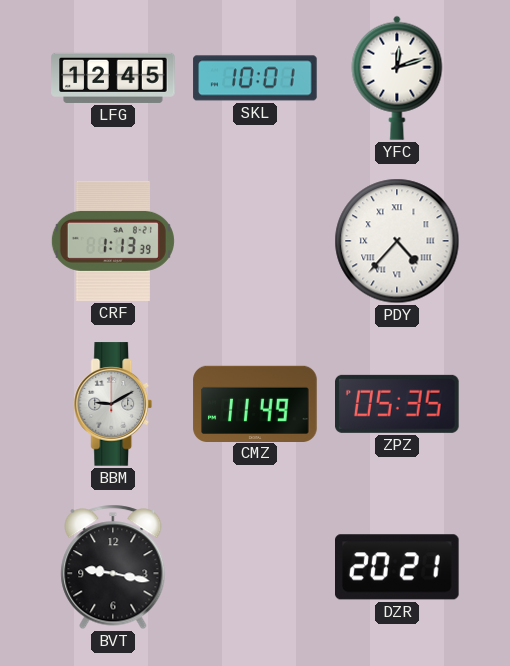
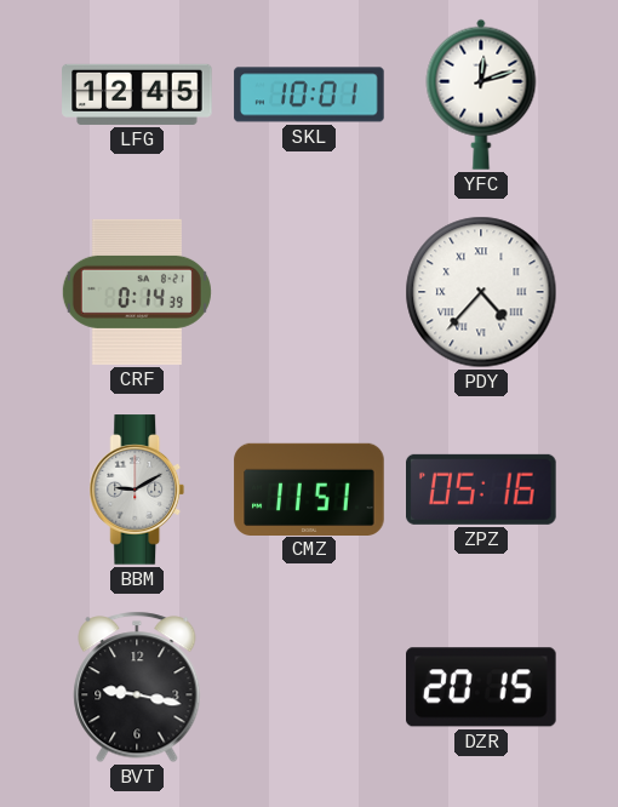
CRF: 1:13 -> 0:14 (137, 292)
CMZ: 11:49 -> 11:51 (309, 488)
ZPZ: 05:35 -> 05:16 (482, 490)
DZR: 20:21 -> 20:15 (482, 687)
